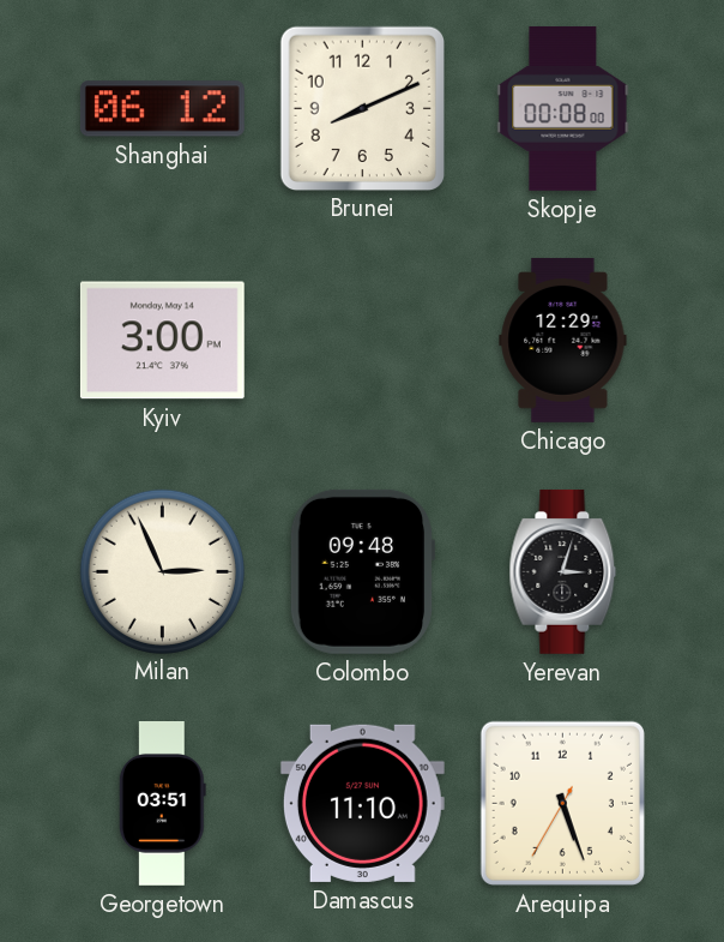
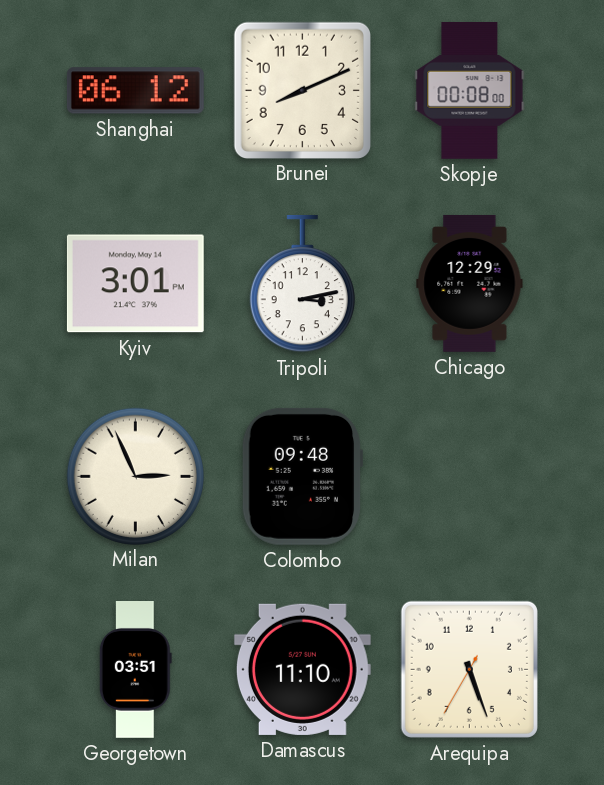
Kyiv: 3:00 -> 3:01 (135, 284)
Tripoli: none -> 3:13 (302, 284)
Yerevan: 3:03 -> none (563, 571)
